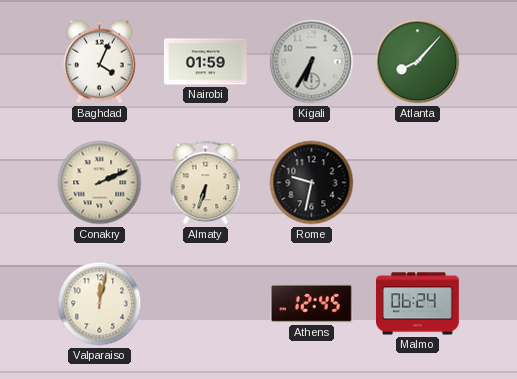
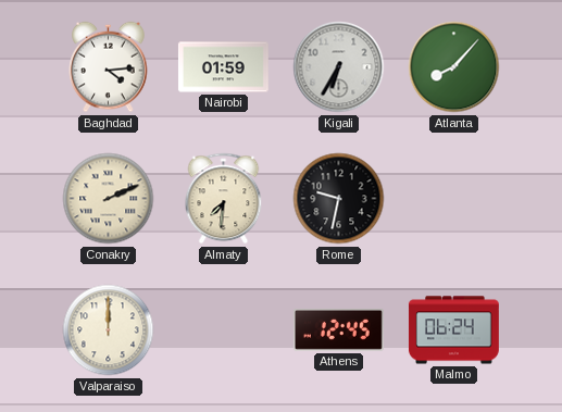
Baghdad: 4:04 -> 4:14 (109, 67)
Almaty: 6:33 -> 7:31 (224, 199)
Valparaiso: 12:02 -> 12:00 (109, 330)
